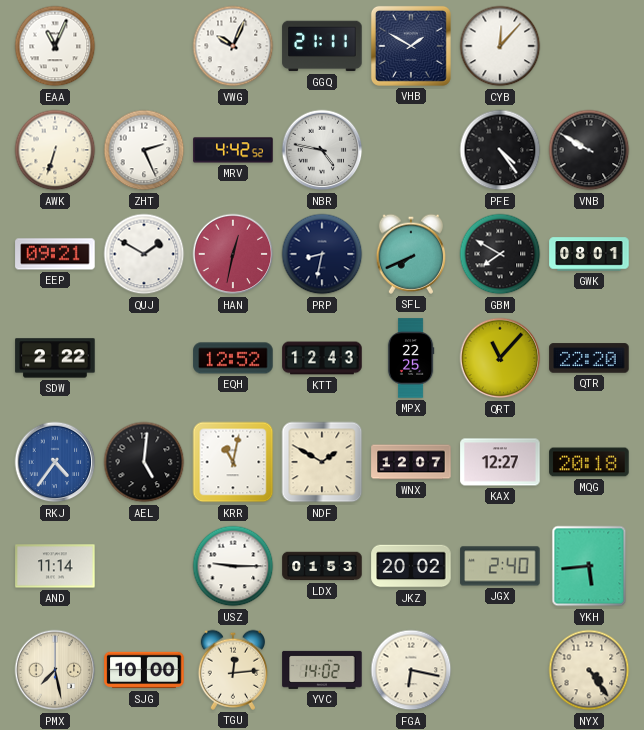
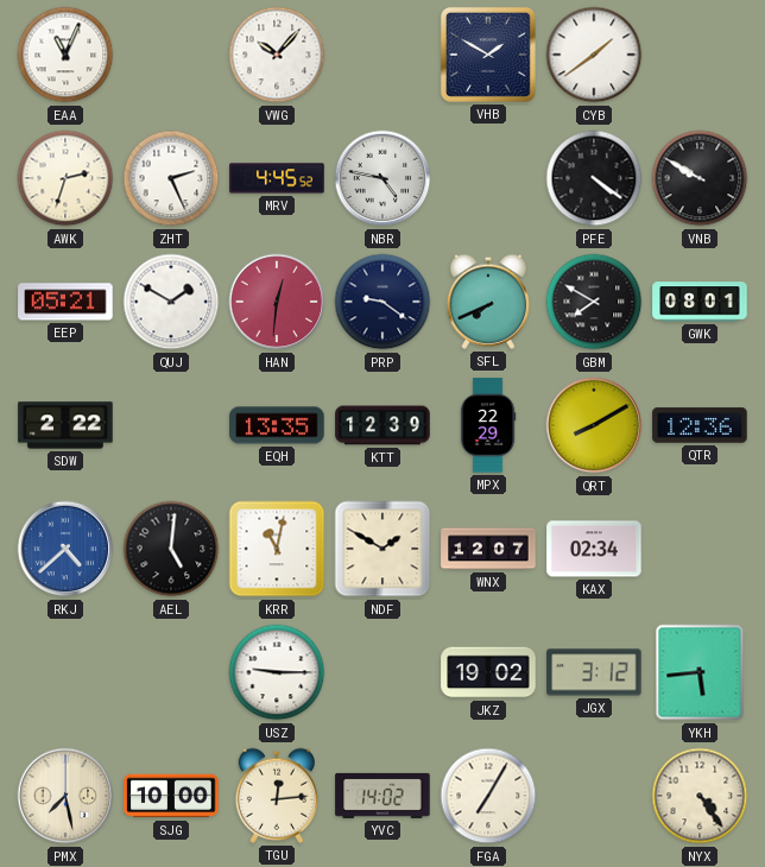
VWG: 10:04 -> 10:07 (277, 55)
GGQ: 21:11 -> none (322, 46)
CYB: 12:07 -> 1:39 (594, 55)
AWK: 6:33 -> 2:33 (65, 178)
MRV: 4:42 -> 4:45 (277, 178)
PFE: 4:24 -> 4:21 (594, 178)
EEP: 09:21 -> 05:21 (65, 302)
HAN: 12:32 -> 12:31 (277, 302)
PRP: 8:32 -> 9:21 (383, 302)
EQH: 12:52 -> 13:35 (277, 425)
KTT: 12:43 -> 12:39 (383, 425)
MPX: 22:25 -> 22:29 (488, 425)
QRT: 11:07 -> 8:10 (594, 425)
QTR: 22:20 -> 12:36 (700, 425)
RKJ: 4:36 -> 4:38 (65, 549)
KAX: 12:27 -> 02:34 (594, 549)
MQG: 20:18 -> none (589, 462)
AND: 11:14 -> none (55, 566)
LDX: 01:53 -> none (322, 566)
JKZ: 20:02 -> 19:02 (488, 672)
JGX: 2:40 -> 3:12 (594, 672)
FGA: 6:17 -> 7:05 (488, 796)
